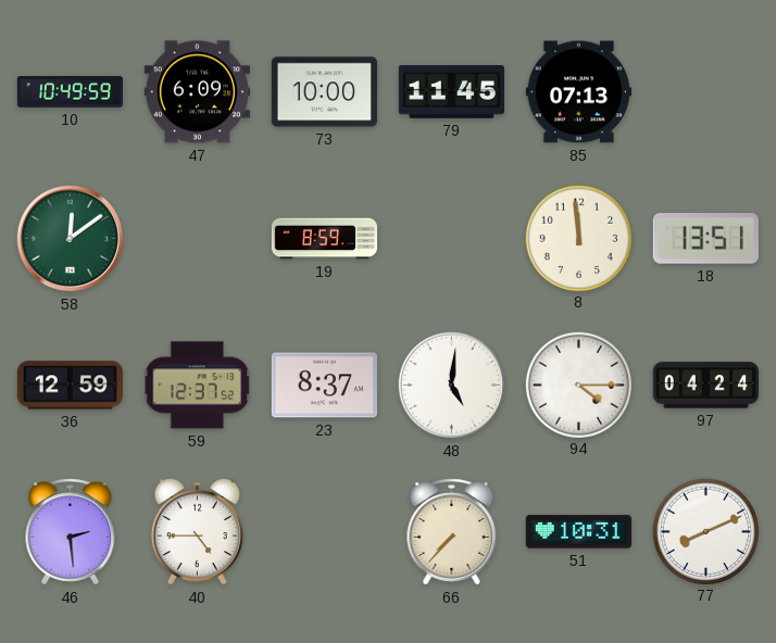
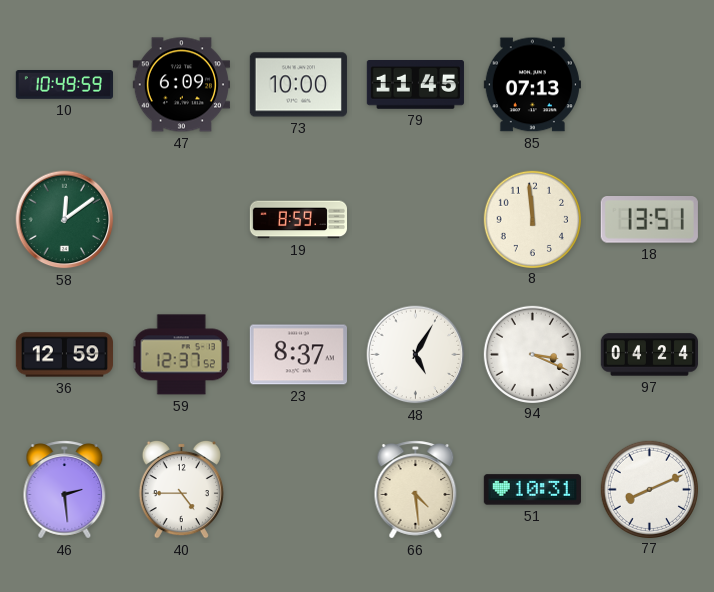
48: 5:01 -> 5:05 (416, 355)
94: 4:15 -> 3:19 (532, 354)
66: 7:37 -> 4:29 (416, 490)
